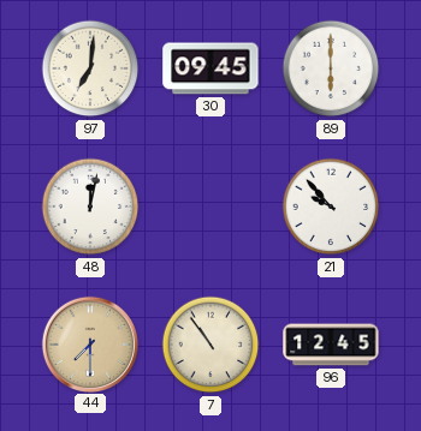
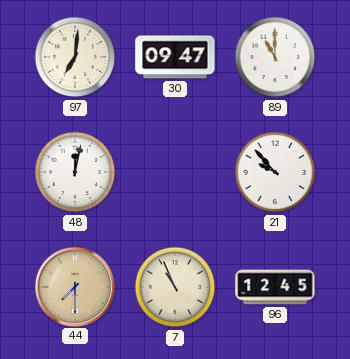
30: 09:45 -> 09:47 (175, 57)
89: 6:00 -> 11:00 (275, 57)
7: 10:54 -> 10:56 (175, 287)
